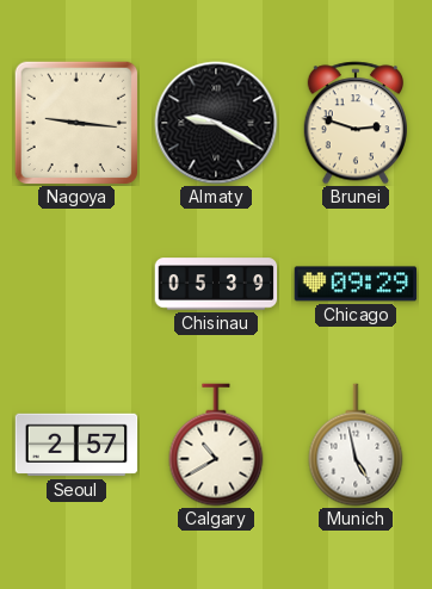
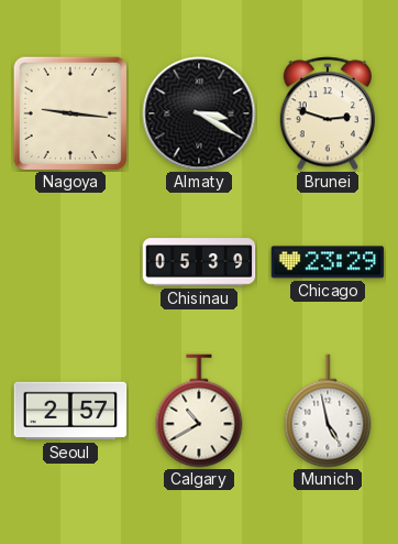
Almaty: 9:20 -> 3:20 (199, 113)
Chicago: 09:29 -> 23:29 (328, 262)
